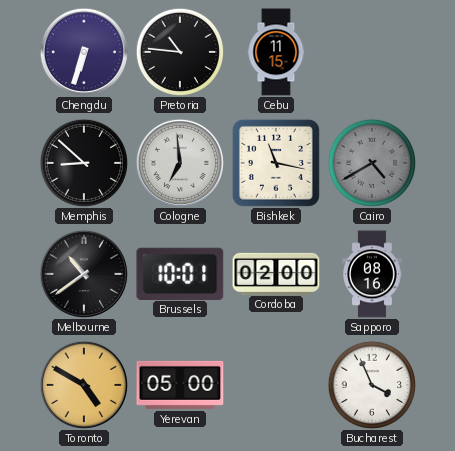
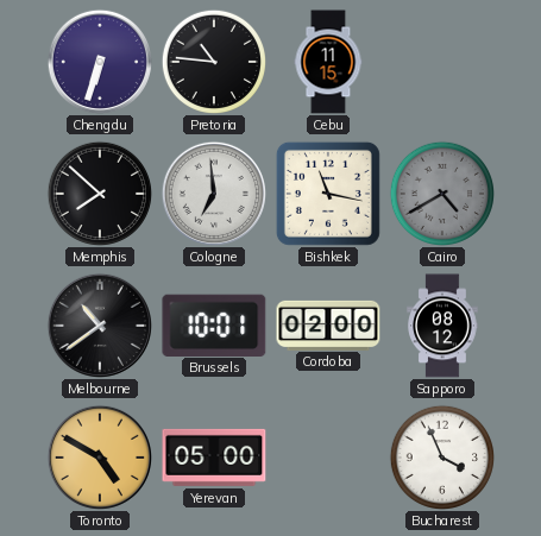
Memphis: 8:52 -> 7:52 (99, 193)
Sapporo: 08:16 -> 08:12 (442, 326)
